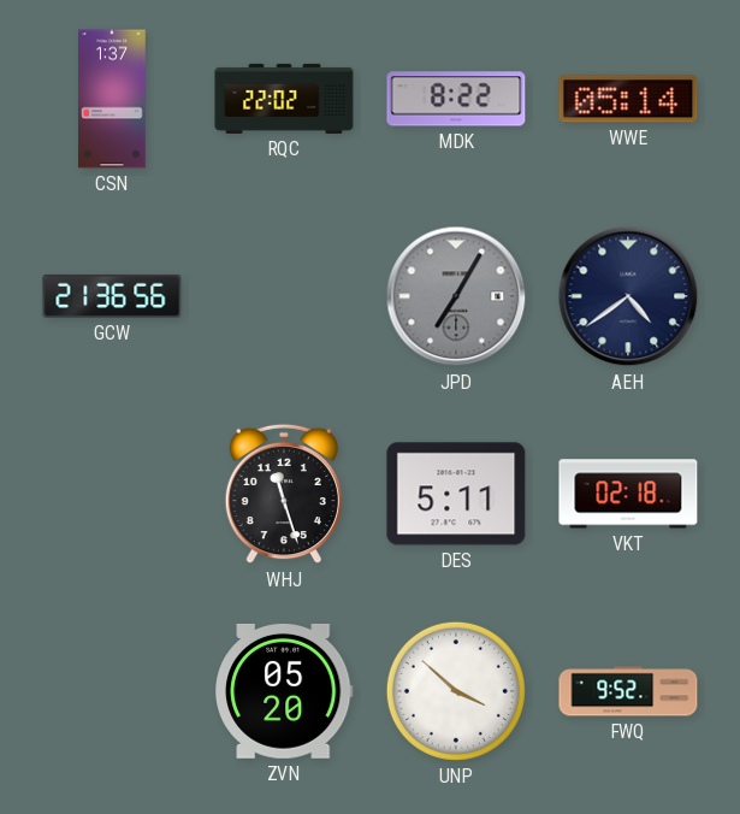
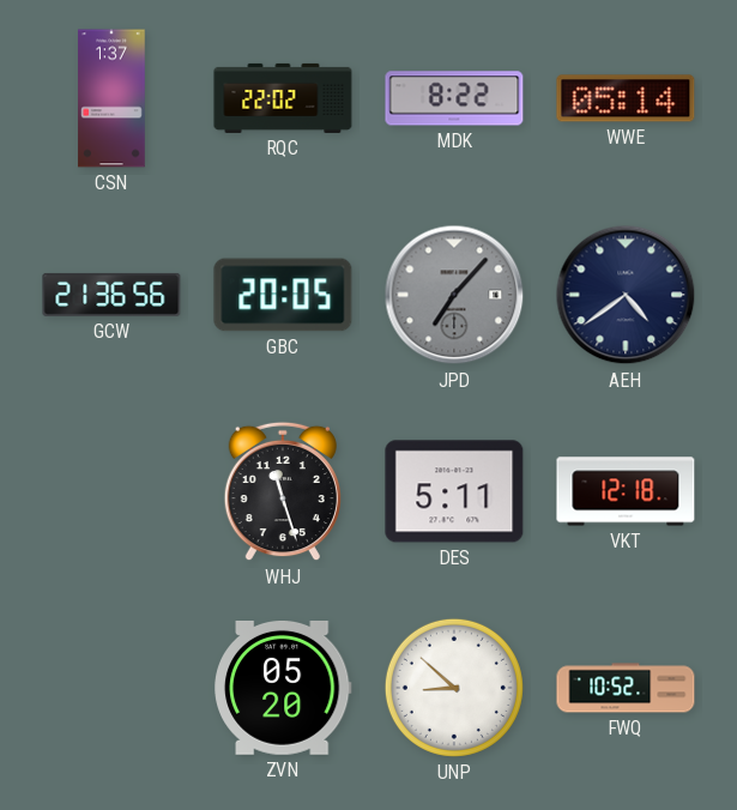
GBC: none -> 20:05 (283, 295)
JPD: 7:05 -> 7:07 (454, 295)
VKT: 02:18 -> 12:18 (626, 491)
UNP: 3:52 -> 8:52 (454, 688)
FWQ: 9:52 -> 10:52 (626, 688)
